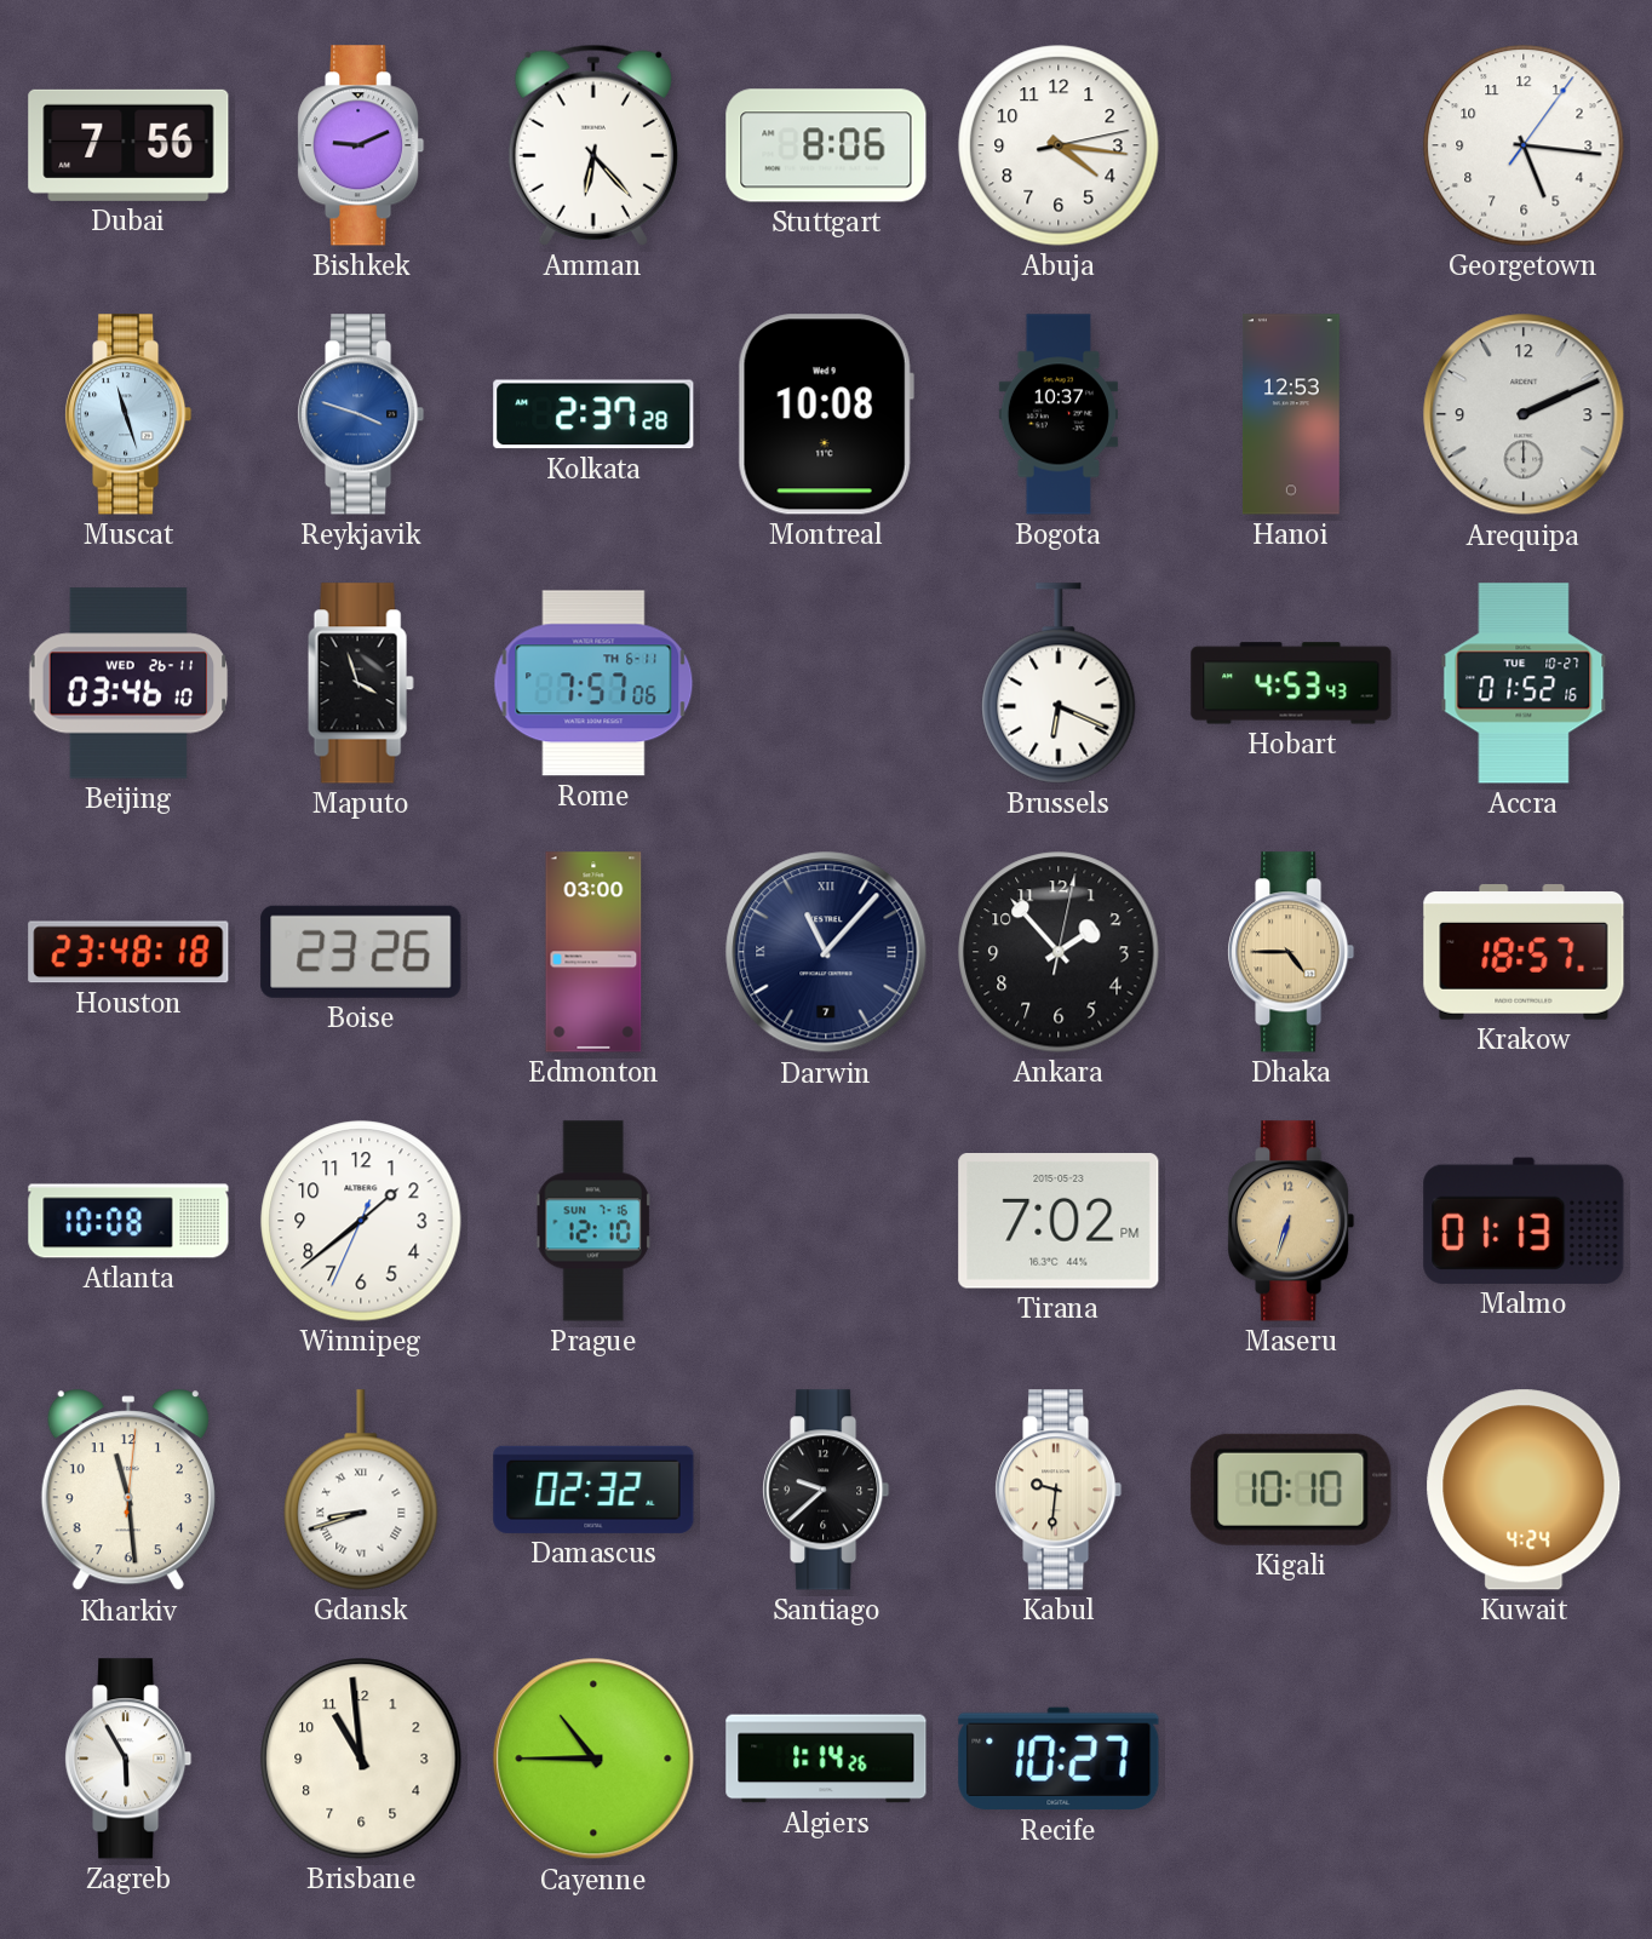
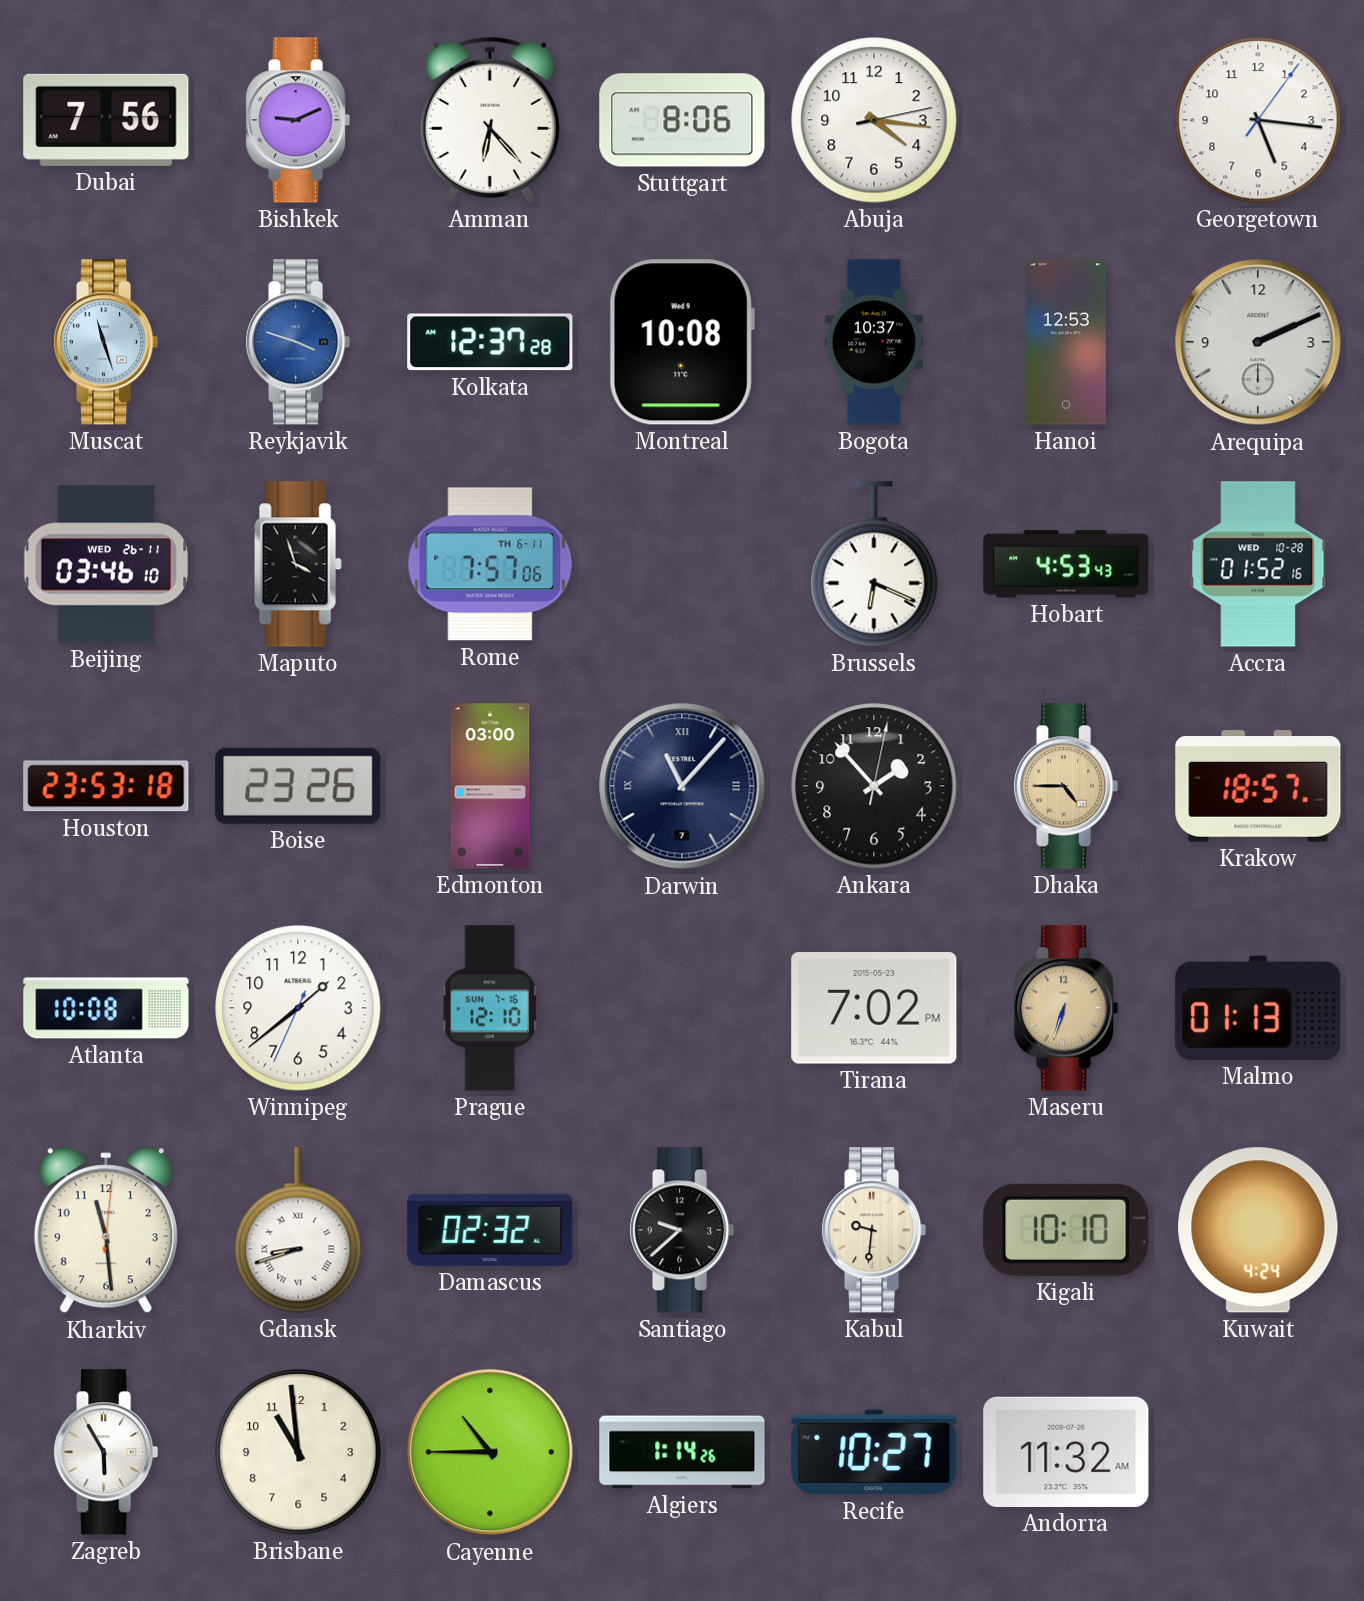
Kolkata: 2:37 -> 12:37 (490, 342)
Accra date: TUE 10-27 -> WED 10-28 (1258, 564)
Houston: 23:48 -> 23:53 (106, 786)
Andorra: none -> 11:32 (1066, 1452)
